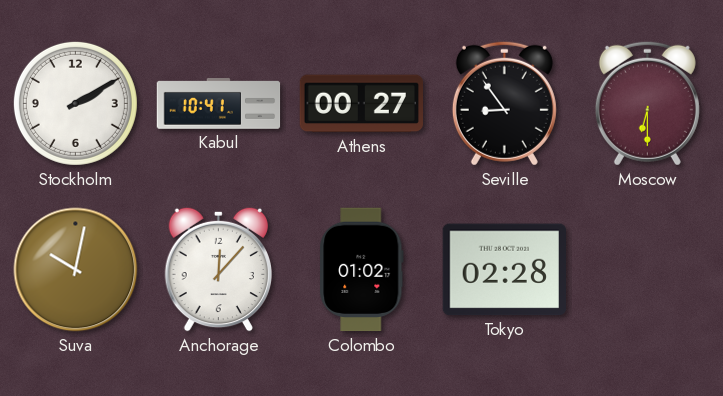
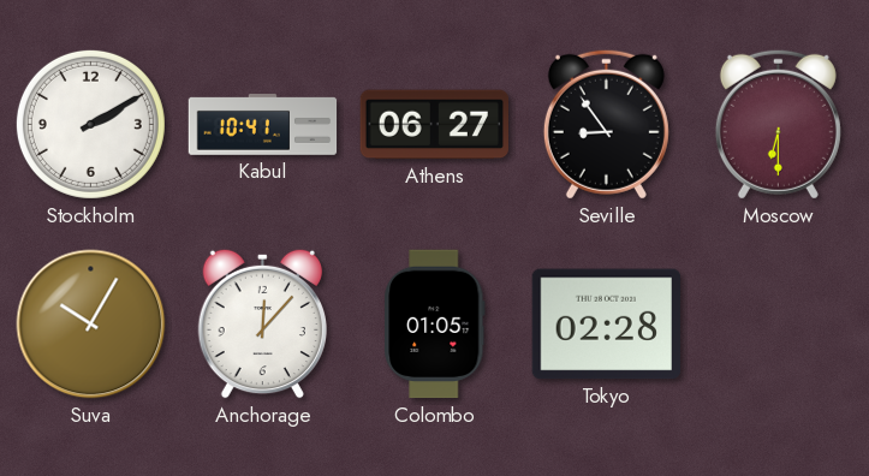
Athens: 00:27 -> 06:27 (434, 125)
Suva: 10:02 -> 10:05 (91, 325)
Colombo: 01:02 -> 01:05 (435, 325)
